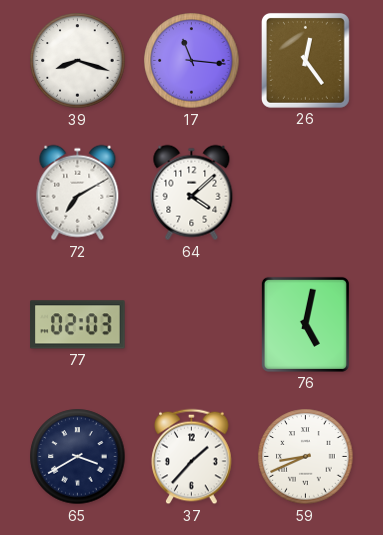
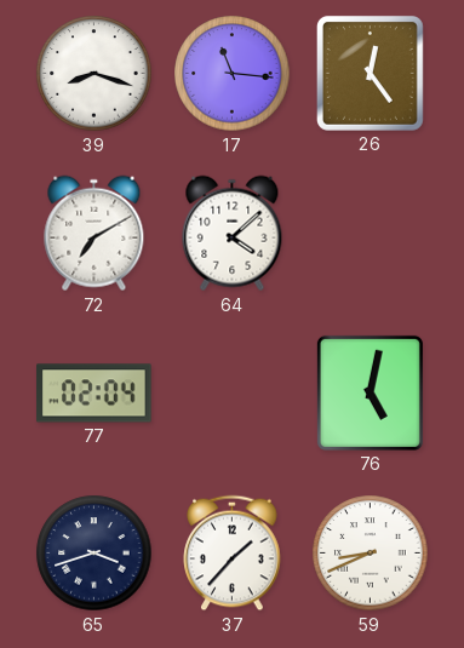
77: 02:03 -> 02:04 (94, 394)
65: 3:40 -> 3:42 (94, 554)
